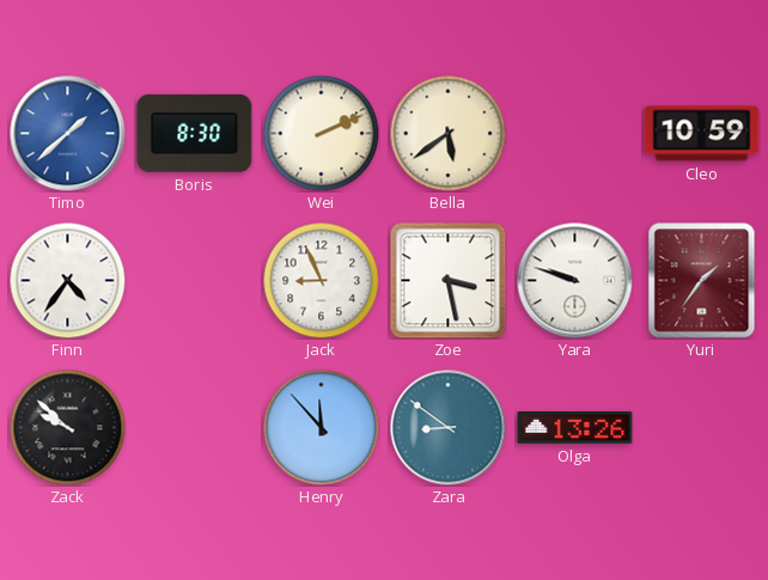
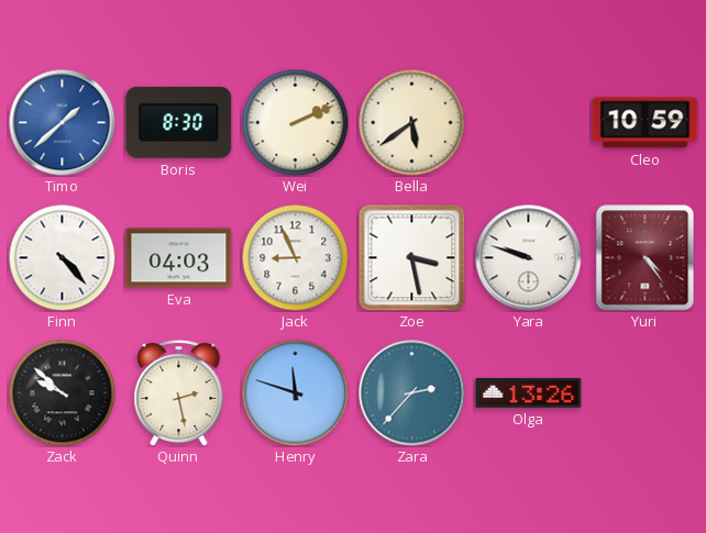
Finn: 4:36 -> 4:23 (62, 257)
Eva: none -> 04:03 (179, 258)
Yuri: 1:36 -> 4:24 (646, 258)
Quinn: none -> 2:28 (179, 392)
Henry: 11:53 -> 11:48 (295, 392)
Zara: 8:51 -> 2:37 (412, 393)
